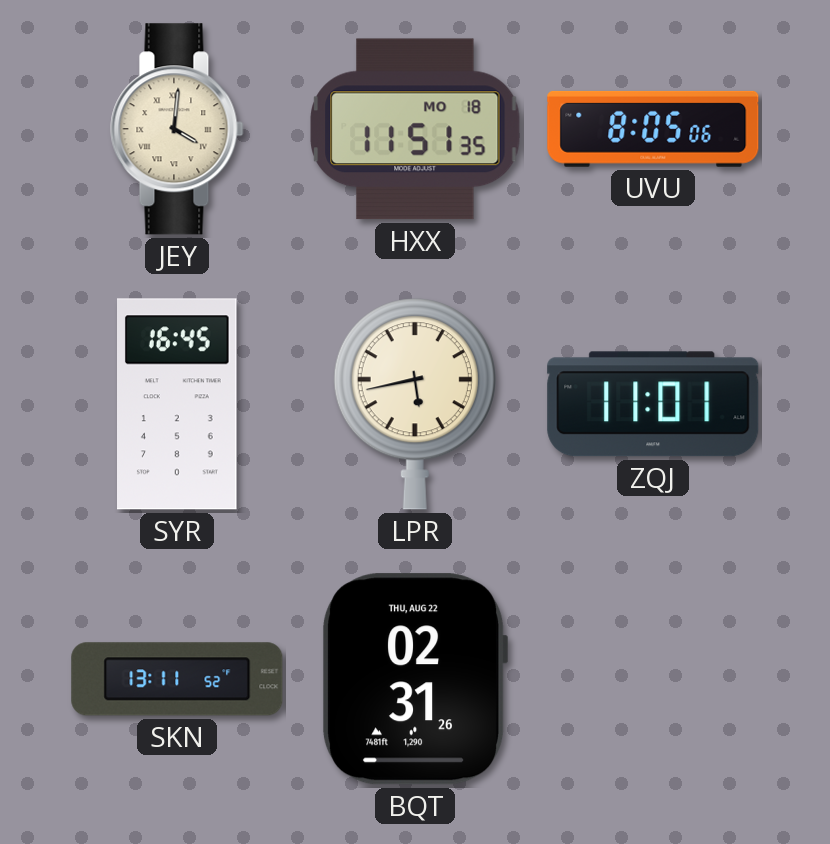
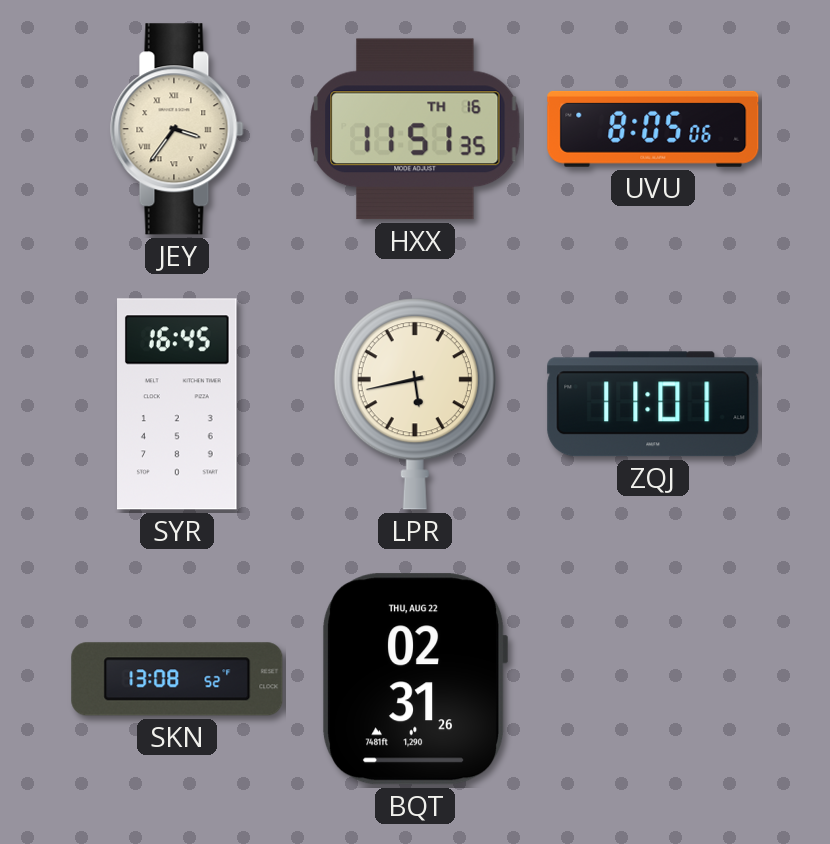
JEY: 4:01 -> 3:36 (177, 129)
HXX date: MO 18 -> TH 16 (415, 129)
SKN: 13:11 -> 13:08 (177, 679)
